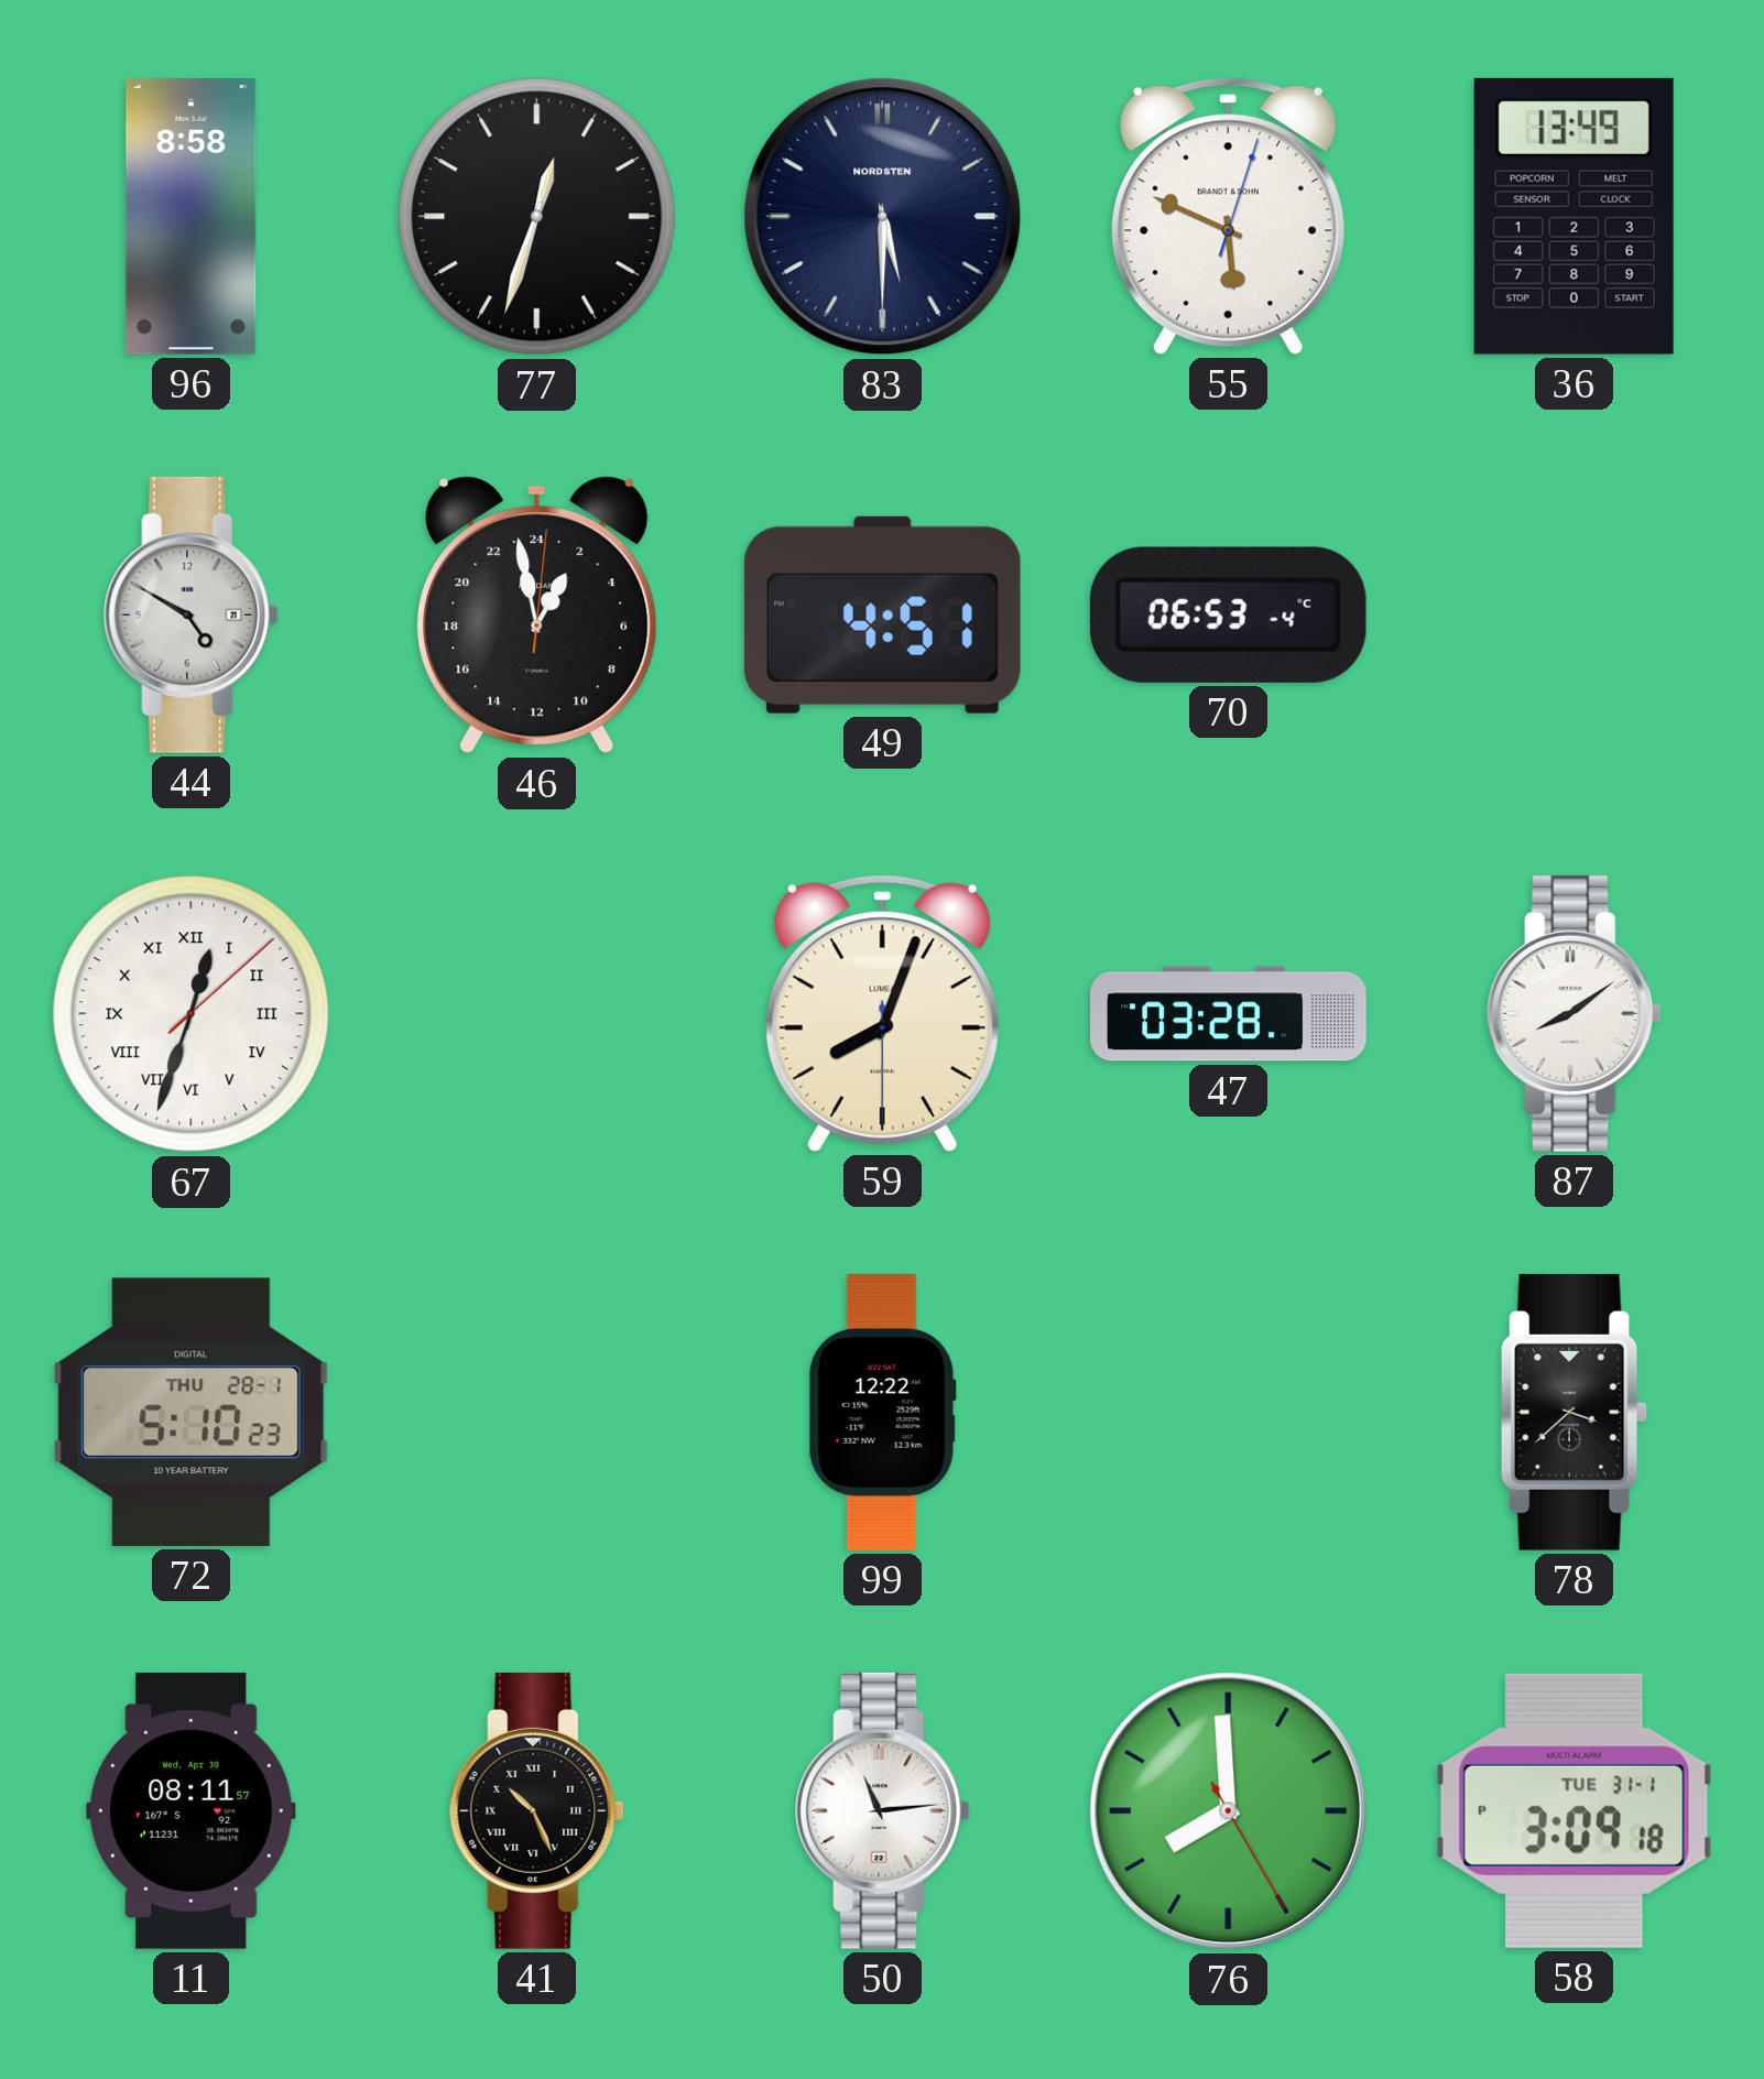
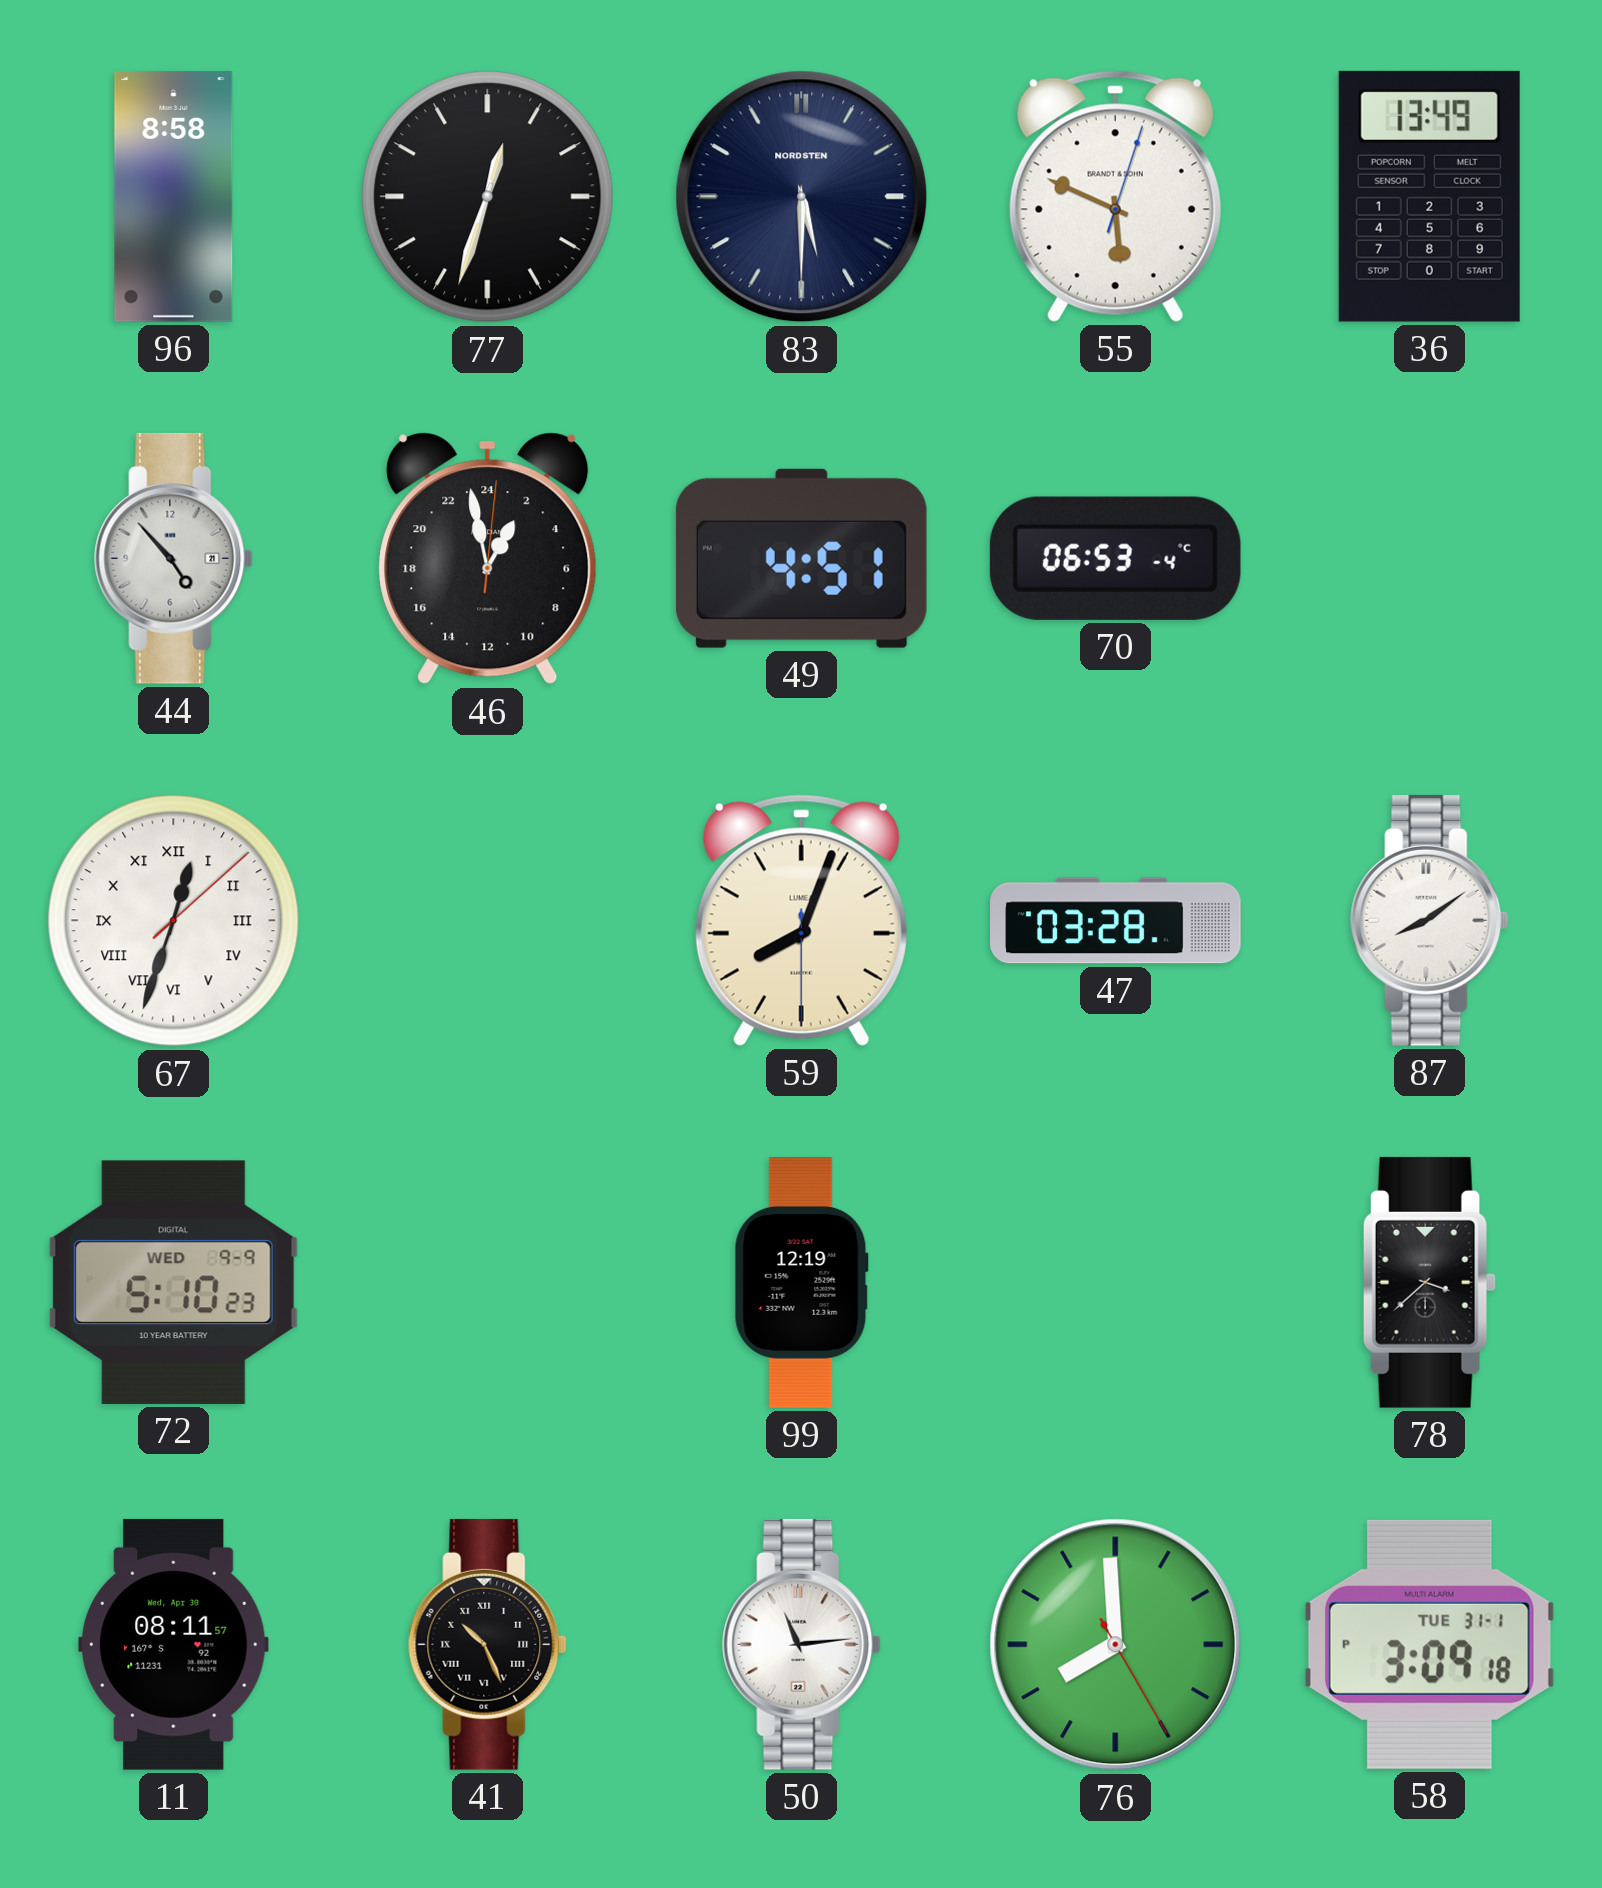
44: 4:50 -> 4:53 (174, 558)
72 date: THU 28-1 -> WED 9-9 (173, 1282)
99: 12:22 -> 12:19 (801, 1283)
